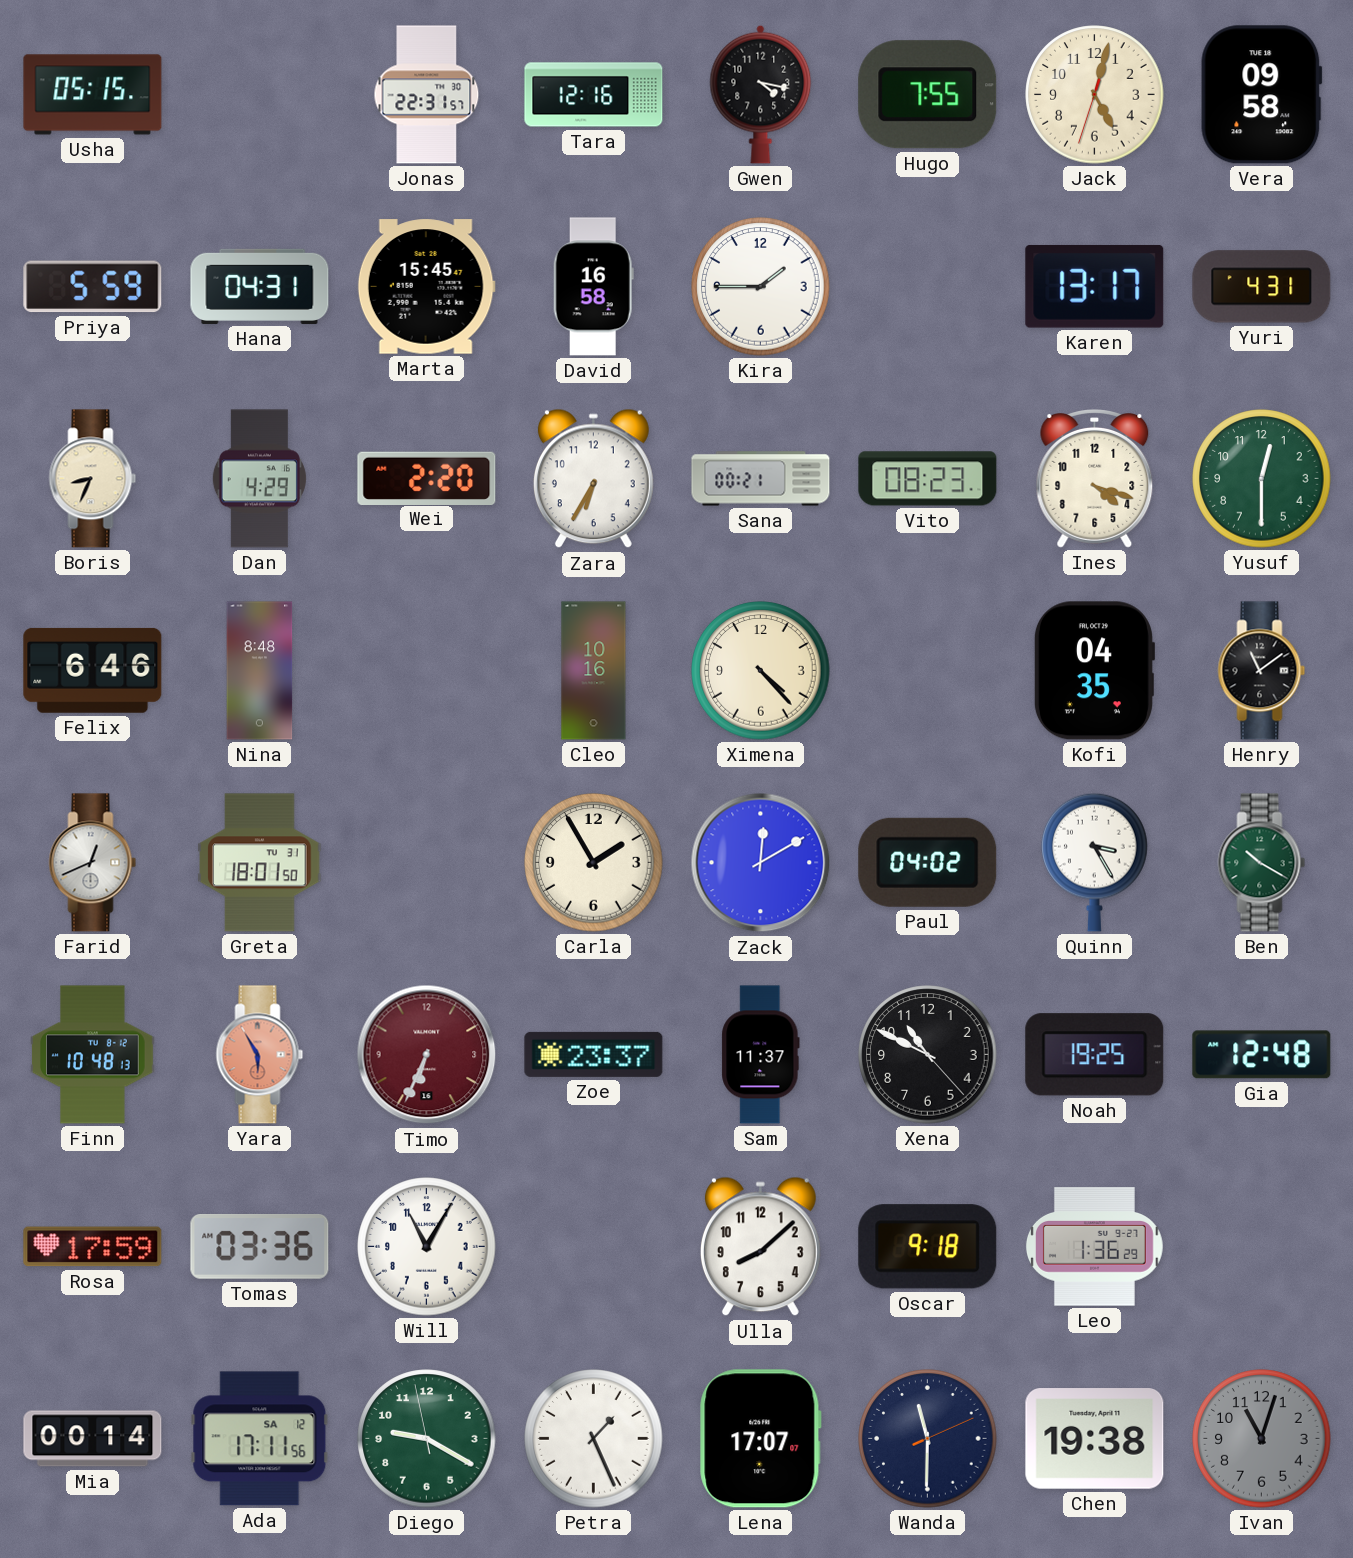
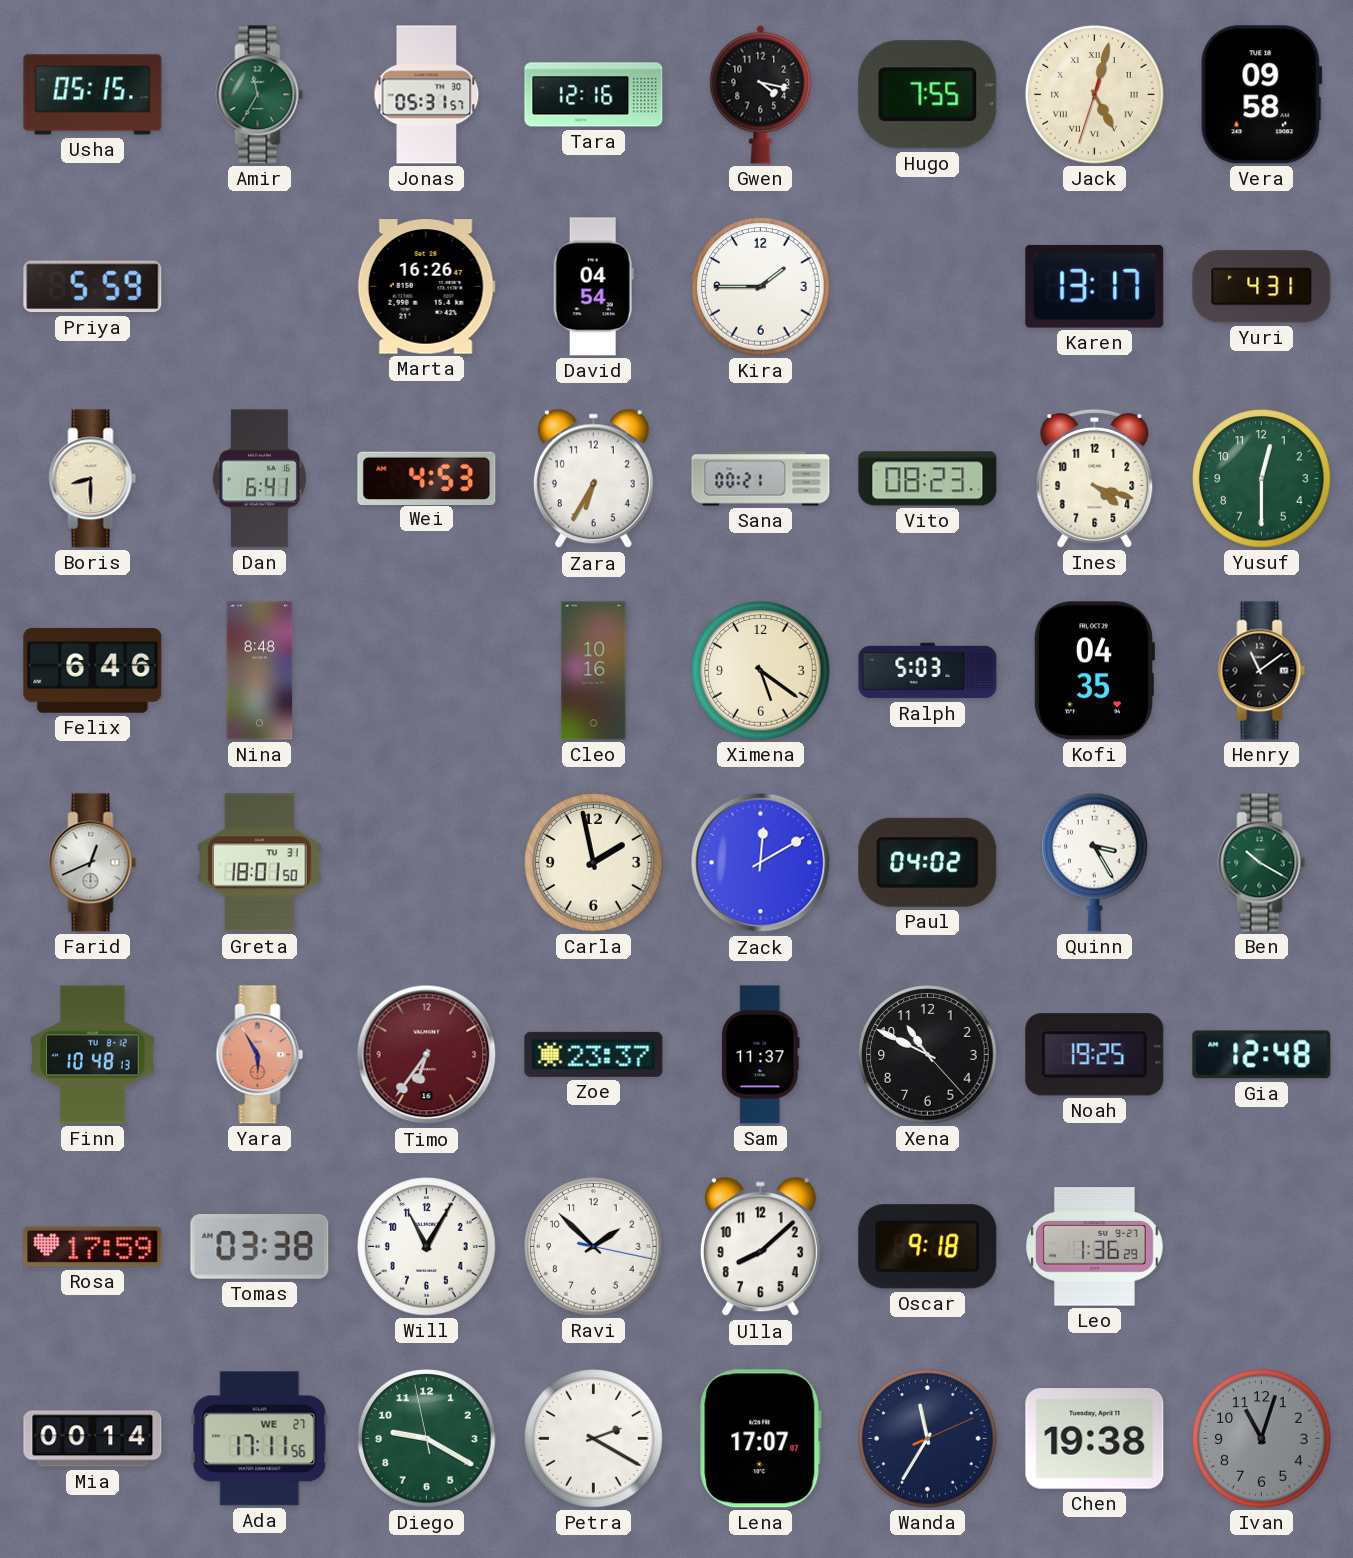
Amir: none -> 11:35 (260, 95)
Jonas: 22:31 -> 05:31 (427, 95)
Jack numerals: Arabic -> Roman (1095, 95)
Hana: 04:31 -> none (260, 286)
Marta: 15:45 -> 16:26 (426, 287)
David: 16:58 -> 04:54 (593, 287)
Boris: 8:34 -> 8:30 (93, 479)
Dan: 4:29 -> 6:41 (259, 479)
Wei: 2:20 -> 4:53 (427, 478)
Ximena: 4:23 -> 5:21 (761, 671)
Ralph: none -> 5:03 (928, 671)
Carla: 1:55 -> 1:58 (594, 863)
Timo: 6:34 -> 6:36 (427, 1055)
Tomas: 03:36 -> 03:38 (260, 1247)
Ravi: none -> 1:52 (594, 1247)
Ada date: SA 12 -> WE 27 (260, 1439)
Petra: 1:26 -> 2:20 (594, 1439)
Wanda: 11:30 -> 11:35 (928, 1439)
